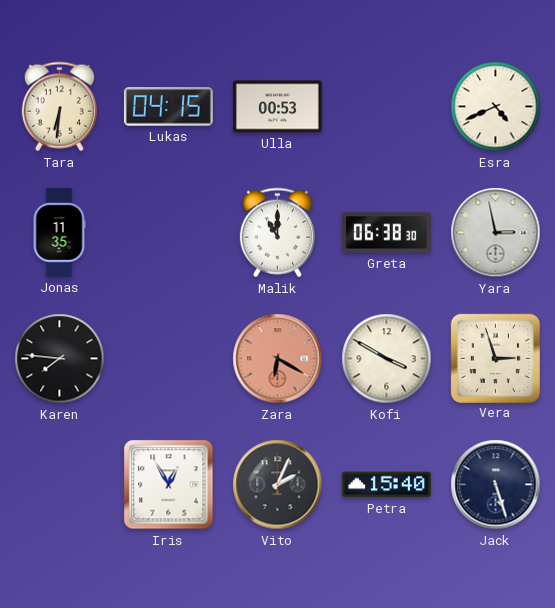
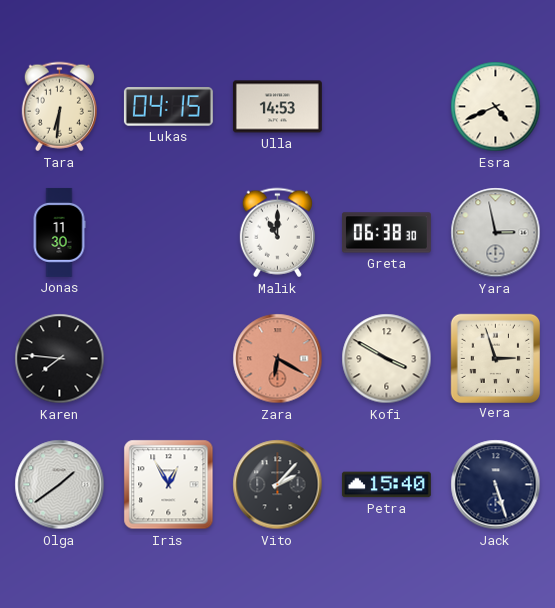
Ulla: 00:53 -> 14:53 (277, 107)
Jonas: 11:35 -> 11:30 (59, 232)
Olga: none -> 1:39 (60, 485)
Vito: 2:04 -> 2:07 (278, 485)
